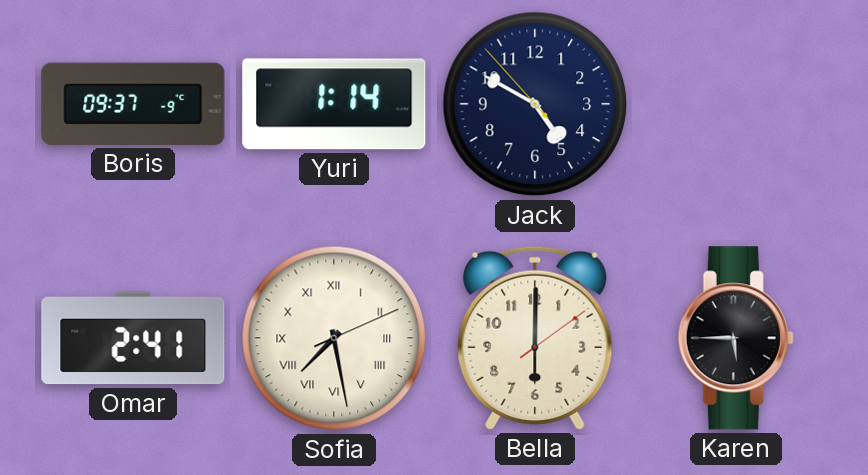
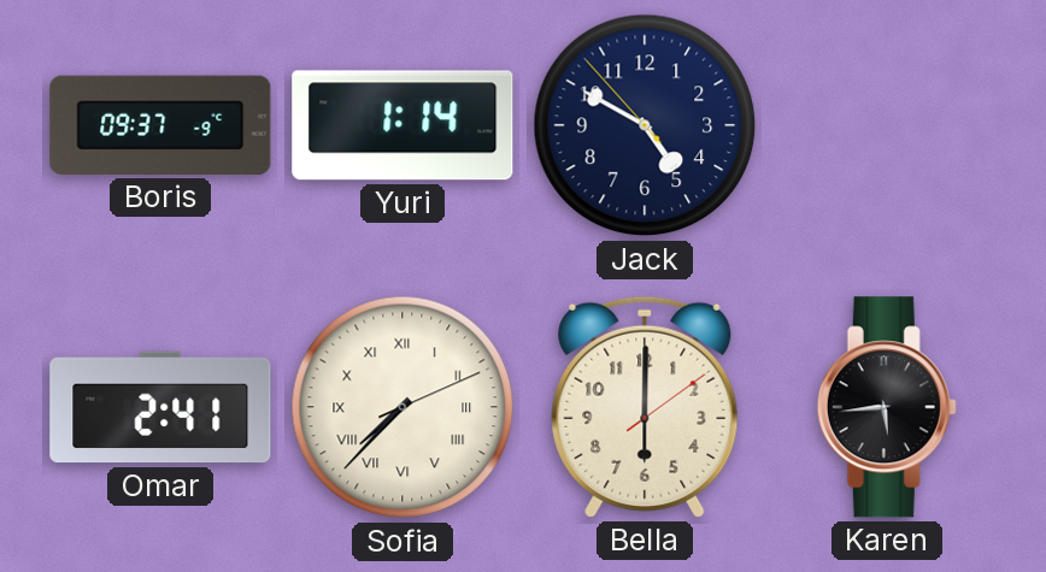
Sofia: 7:28 -> 7:37 (402, 407)
Karen: 5:45 -> 5:44 (887, 407)
